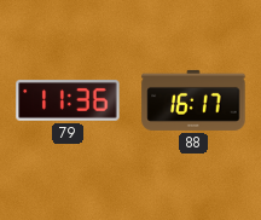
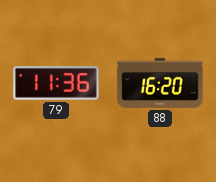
88: 16:17 -> 16:20 (160, 83)
